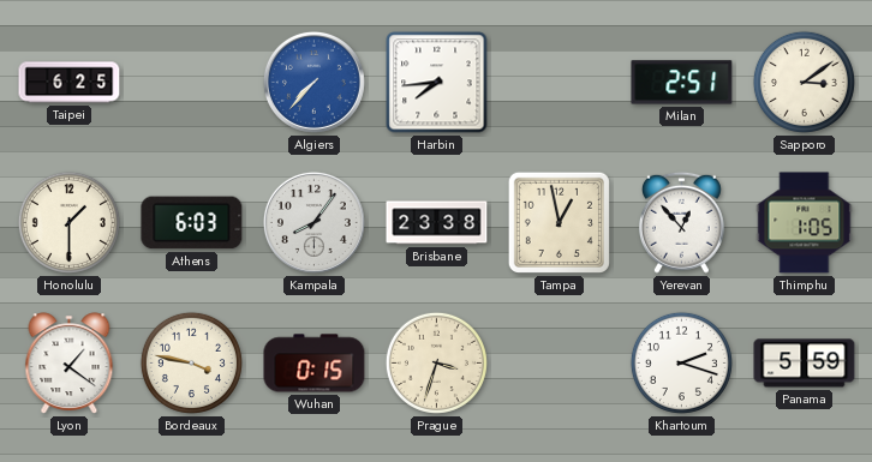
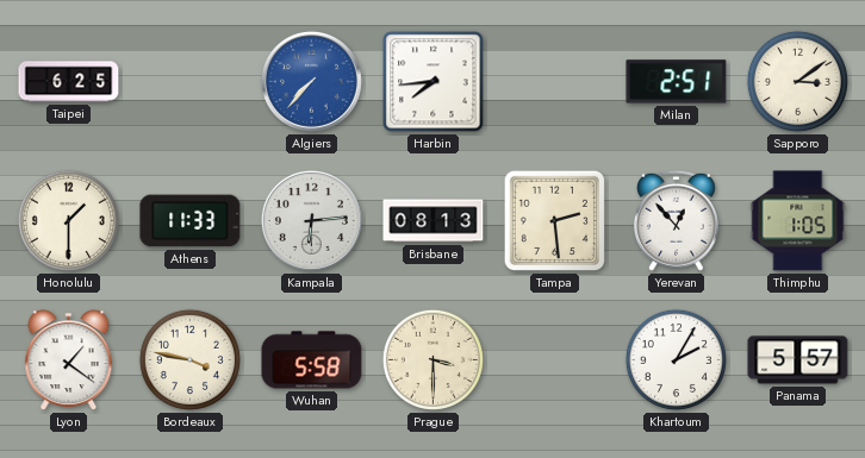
Athens: 6:03 -> 11:33 (191, 221)
Kampala: 8:06 -> 6:14 (311, 220)
Brisbane: 23:38 -> 08:13 (434, 221)
Tampa: 12:58 -> 2:29 (554, 220)
Wuhan: 0:15 -> 5:58 (312, 360)
Prague: 3:33 -> 3:30 (432, 359)
Khartoum: 2:18 -> 2:05 (676, 359)
Panama: 5:59 -> 5:57 (798, 360)
